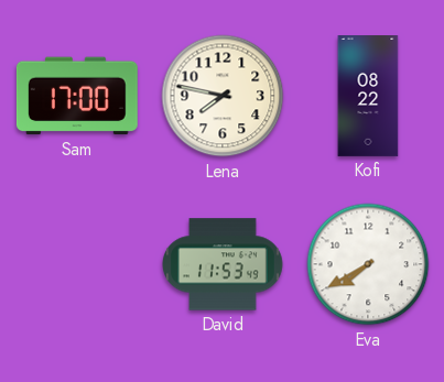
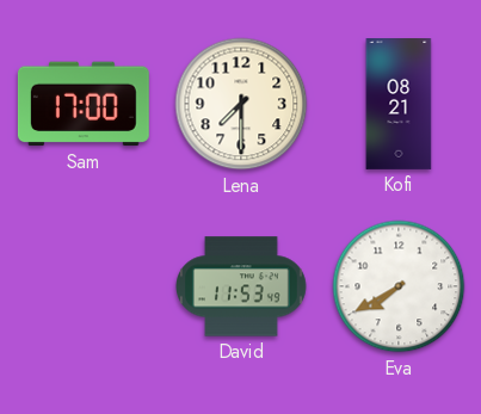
Lena: 7:47 -> 7:30 (241, 104)
Kofi: 08:22 -> 08:21 (399, 105)
